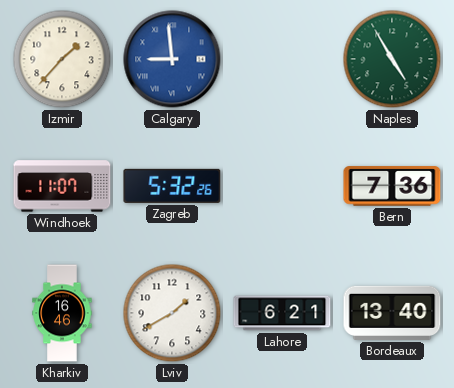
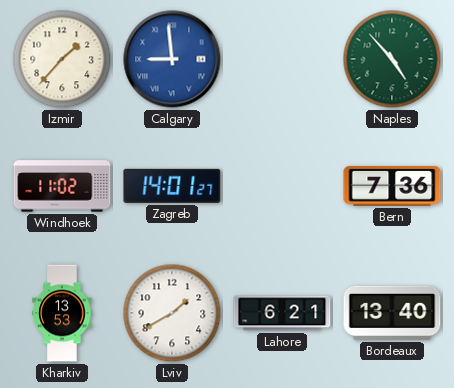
Naples: 4:55 -> 4:53 (392, 59)
Windhoek: 11:07 -> 11:02 (62, 186)
Zagreb: 5:32 -> 14:01 (172, 186)
Kharkiv: 16:46 -> 13:53 (62, 313)
